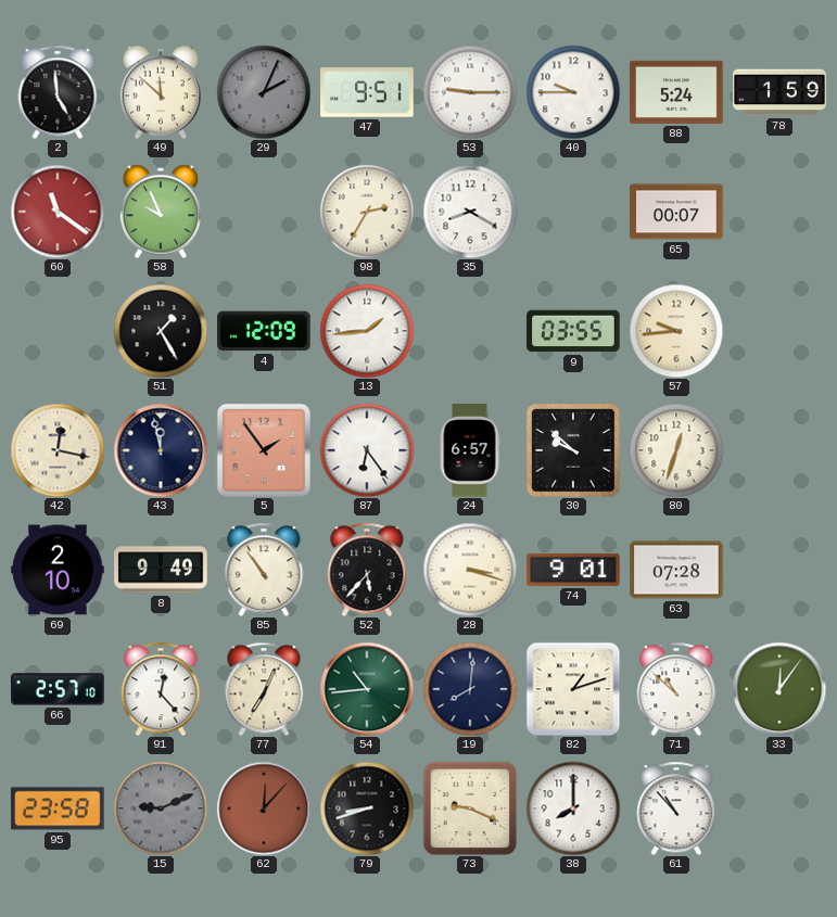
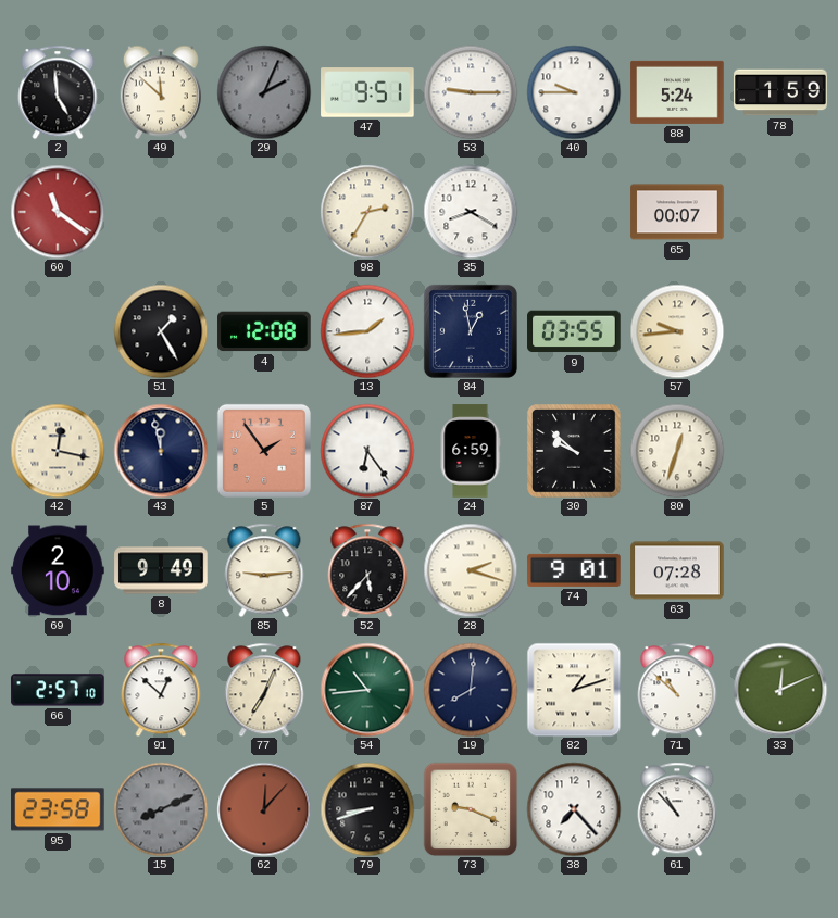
58: 9:56 -> none (161, 212)
4: 12:09 -> 12:08 (264, 331)
84: none -> 12:58 (471, 331)
24: 6:57 -> 6:59 (471, 451)
85: 10:54 -> 9:14 (264, 570)
28: 3:18 -> 2:18 (471, 570)
91: 12:23 -> 12:52 (161, 690)
33: 12:06 -> 12:11 (780, 690)
15: 9:11 -> 8:11 (161, 809)
38: 8:00 -> 7:23 (574, 809)
